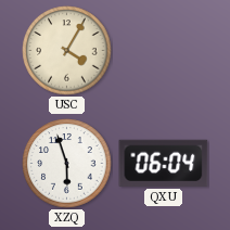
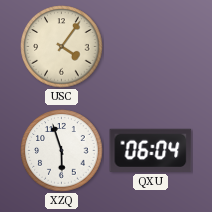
USC: 4:05 -> 4:06 (62, 47)
